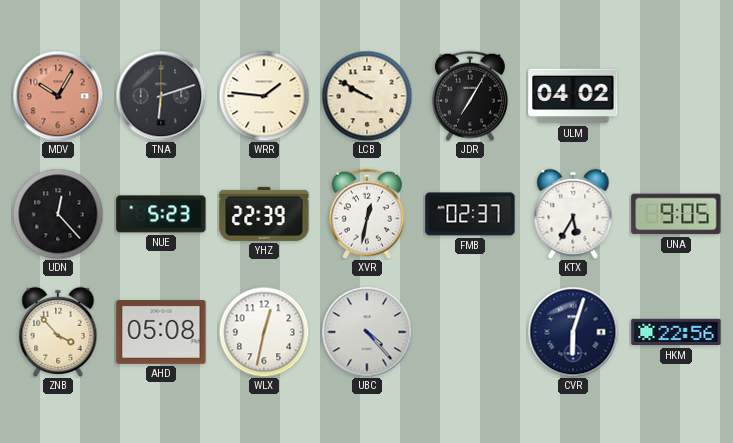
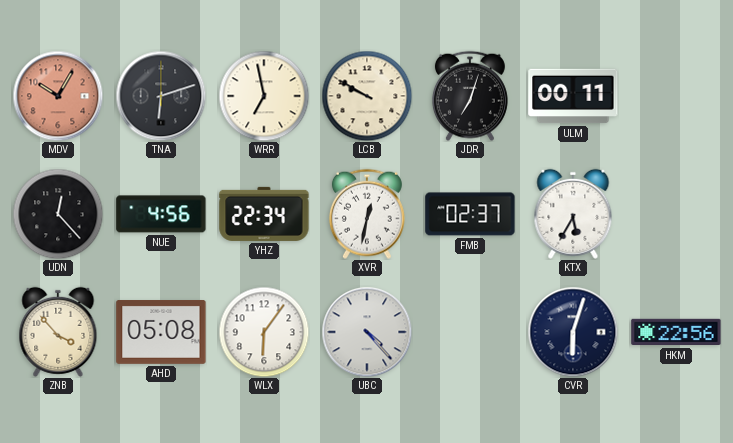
WRR: 1:46 -> 6:58 (264, 96)
JDR: 7:05 -> 7:03 (470, 96)
ULM: 04:02 -> 00:11 (573, 96)
NUE: 5:23 -> 4:56 (161, 214)
YHZ: 22:39 -> 22:34 (264, 214)
UNA: 9:05 -> none (676, 214)
WLX: 12:32 -> 6:06 (264, 332)
